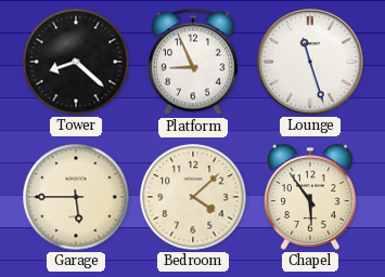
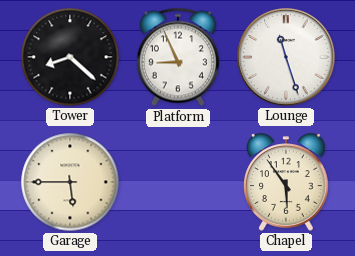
Bedroom: 4:08 -> none (193, 197)
